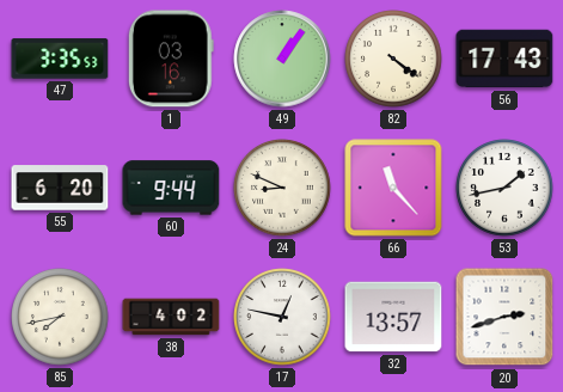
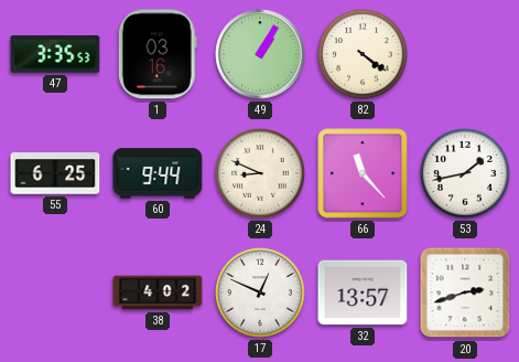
49: 1:06 -> 1:05 (260, 54)
56: 17:43 -> none (504, 59)
55: 6:20 -> 6:25 (55, 173)
85: 7:43 -> none (60, 317)
17: 12:47 -> 12:49 (260, 292)
